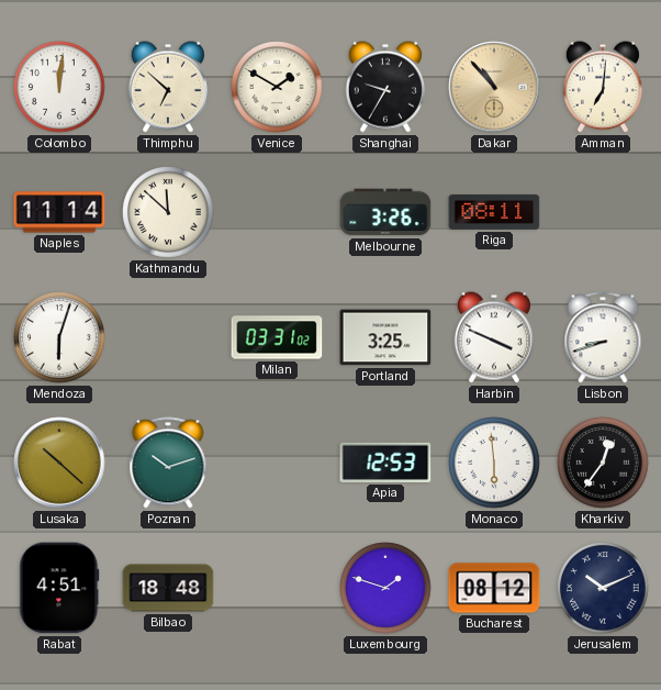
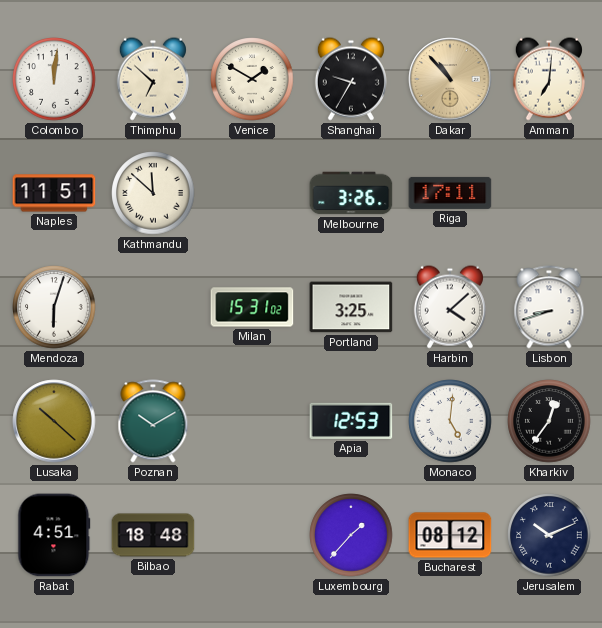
Naples: 11:14 -> 11:51 (54, 193)
Riga: 08:11 -> 17:11 (450, 193)
Milan: 03:31 -> 15:31 (252, 307)
Harbin: 3:49 -> 4:08 (450, 307)
Poznan: 10:12 -> 10:10 (153, 421)
Monaco: 5:59 -> 5:01 (450, 421)
Luxembourg: 1:48 -> 1:37 (351, 535)
